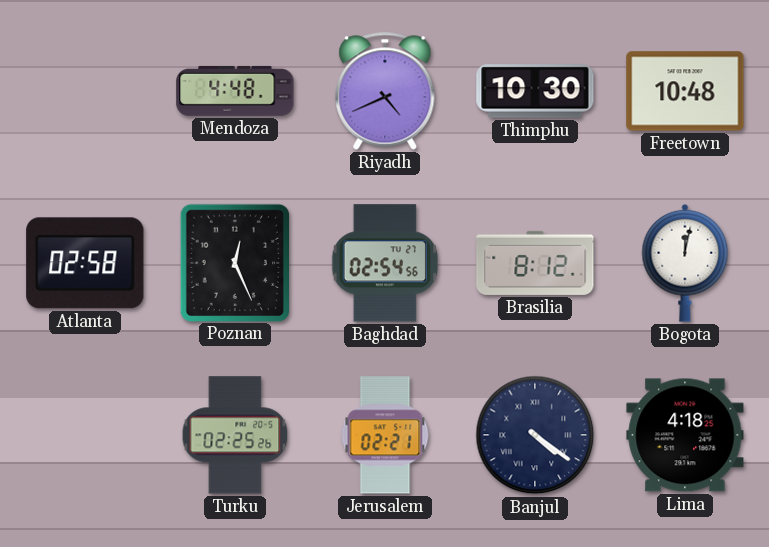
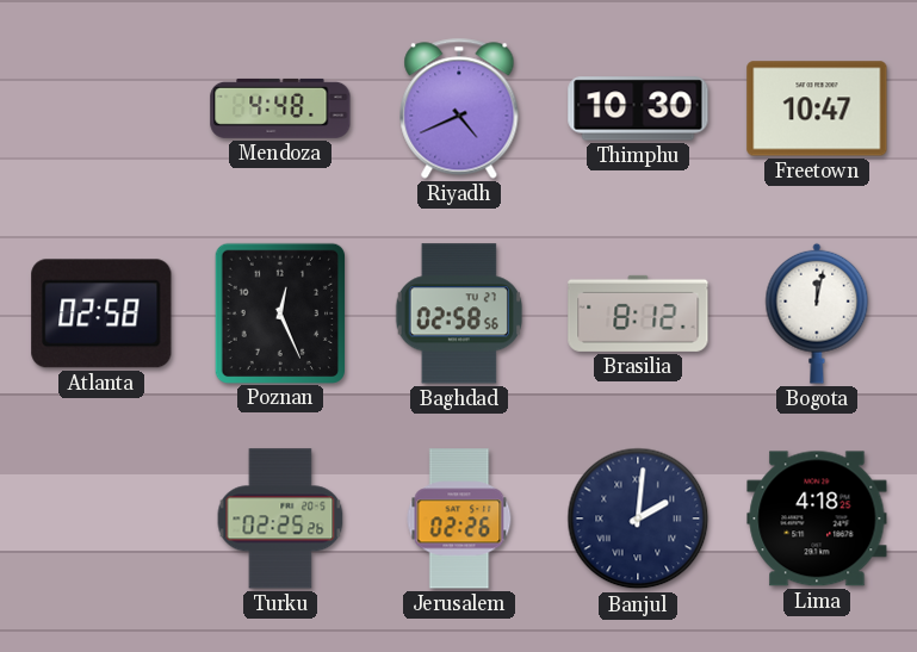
Freetown: 10:48 -> 10:47 (817, 108)
Baghdad: 02:54 -> 02:58 (459, 313)
Jerusalem: 02:21 -> 02:26 (459, 519)
Banjul: 4:21 -> 2:01 (638, 519)
